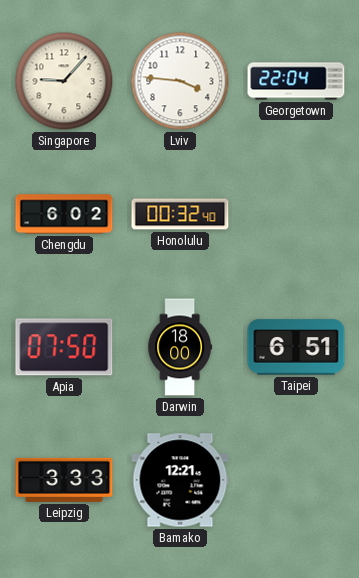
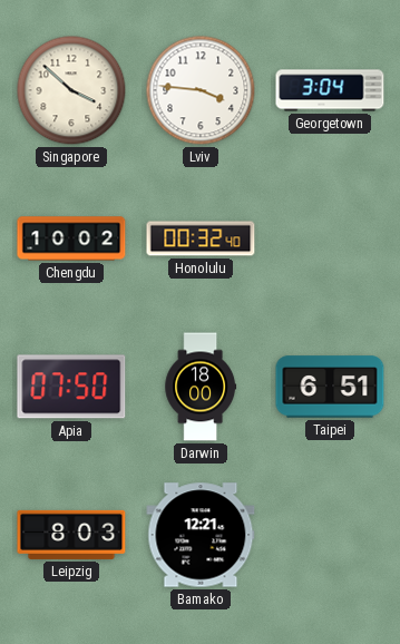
Singapore: 9:07 -> 3:52 (71, 90)
Georgetown: 22:04 -> 3:04 (330, 90)
Chengdu: 6:02 -> 10:02 (71, 238)
Leipzig: 3:33 -> 8:03 (71, 535)
